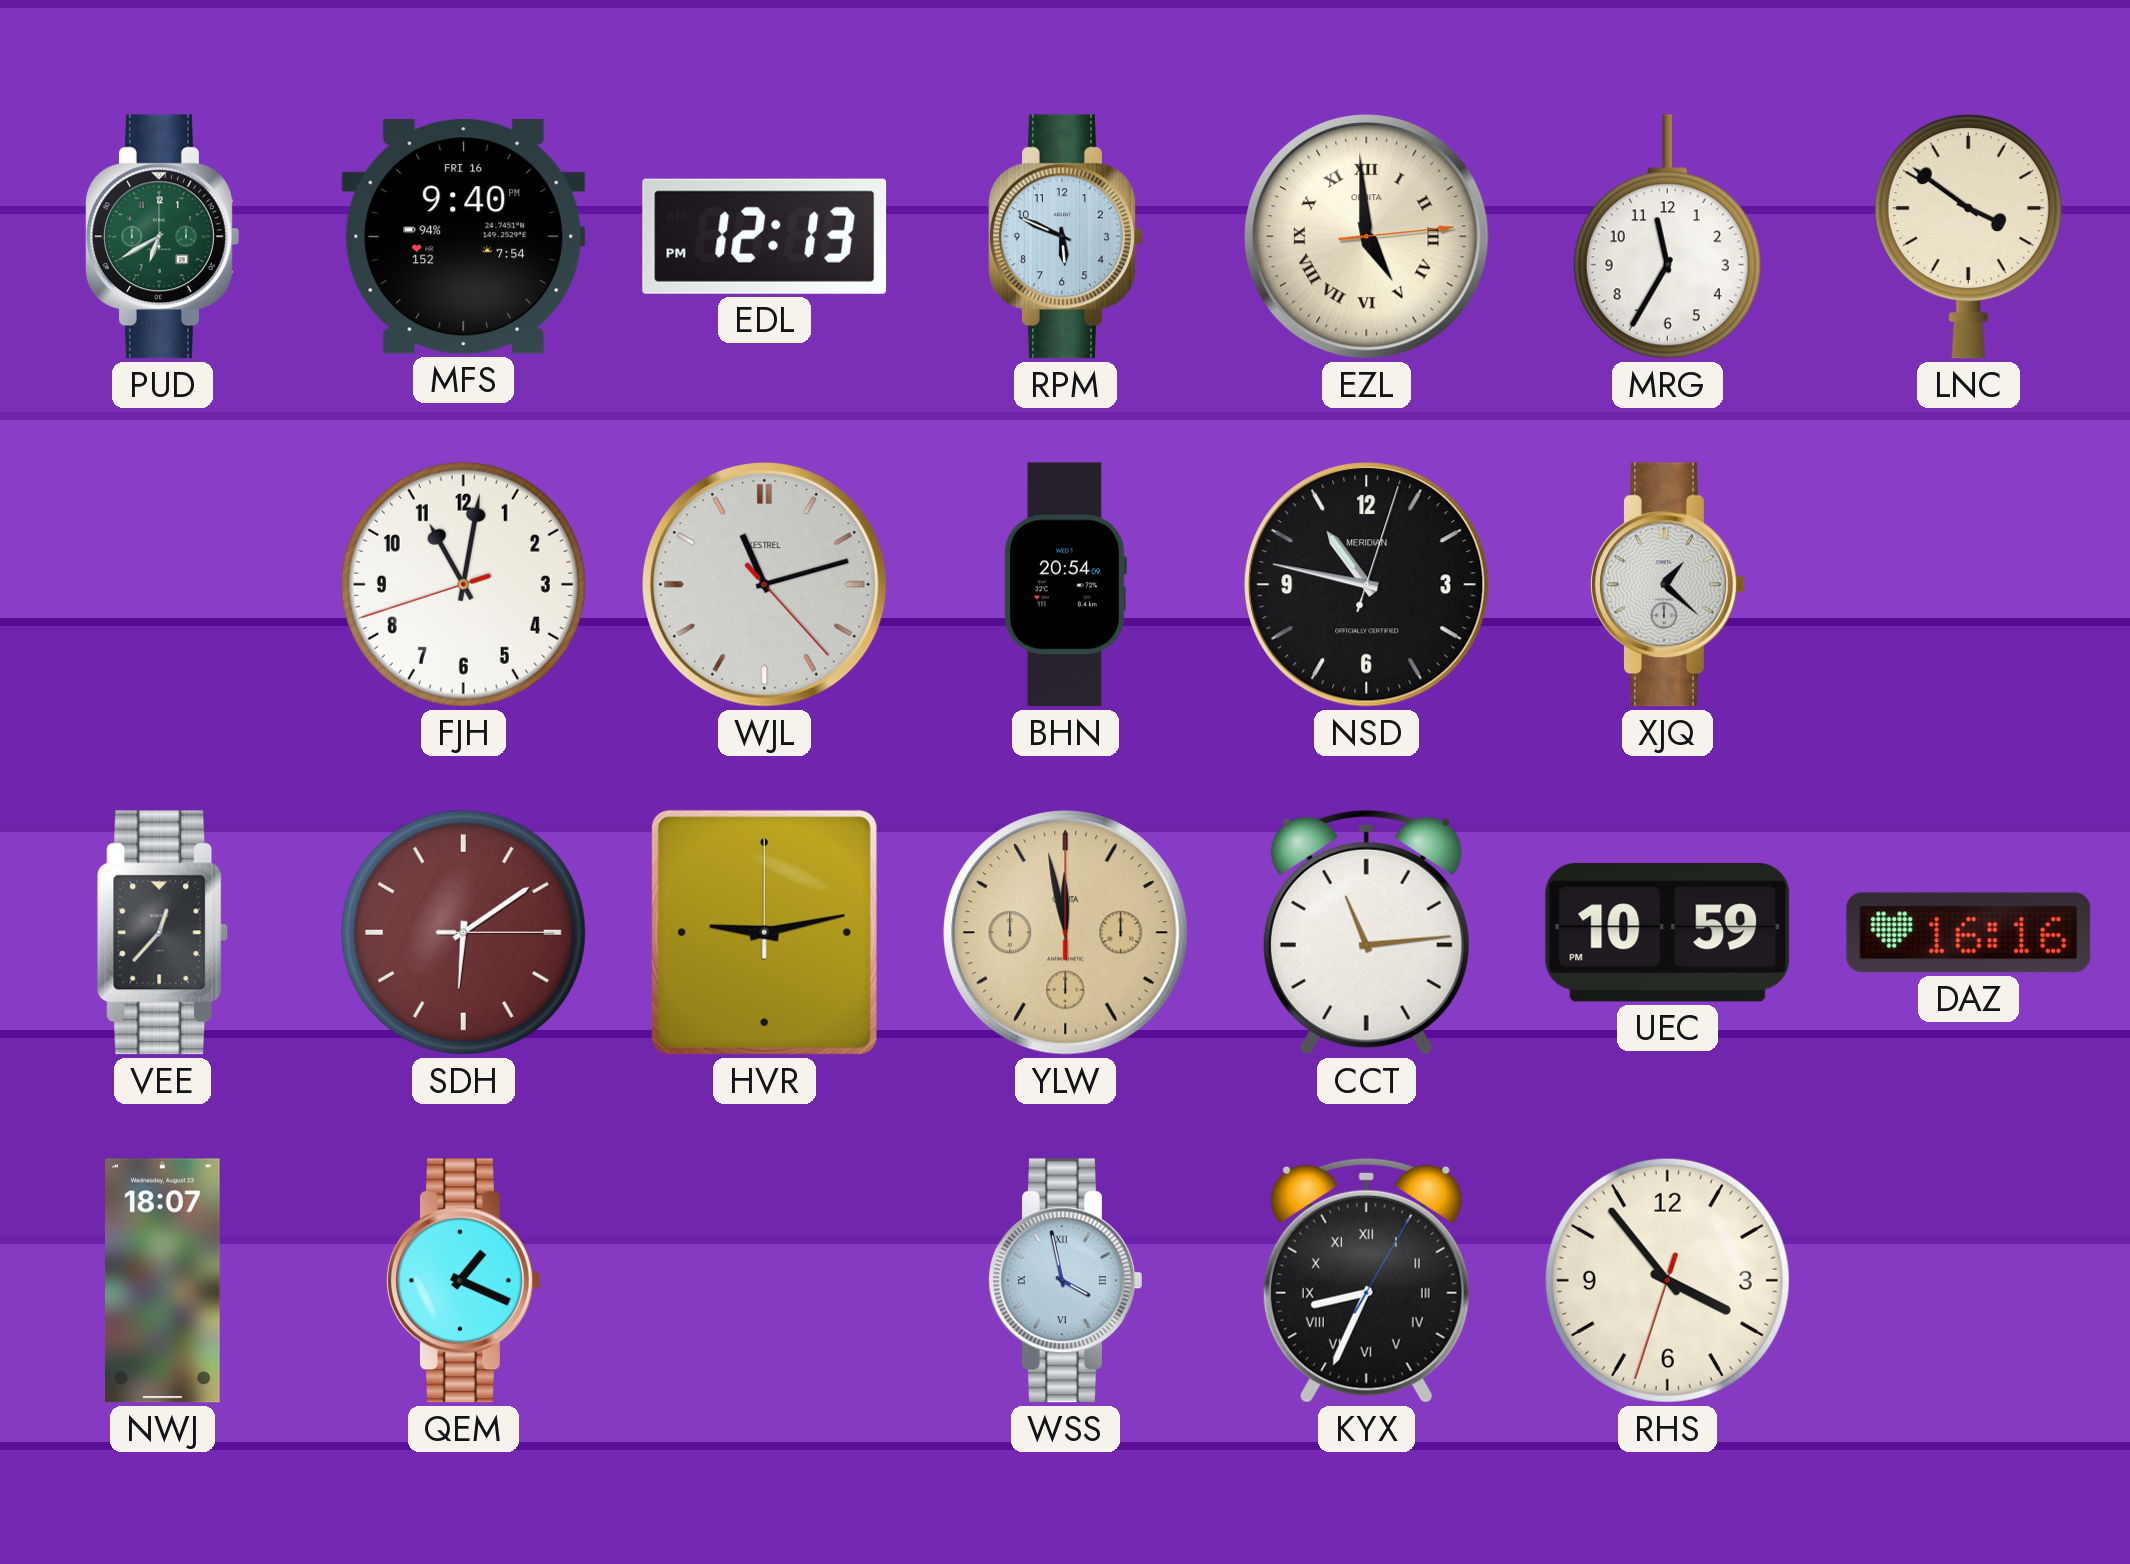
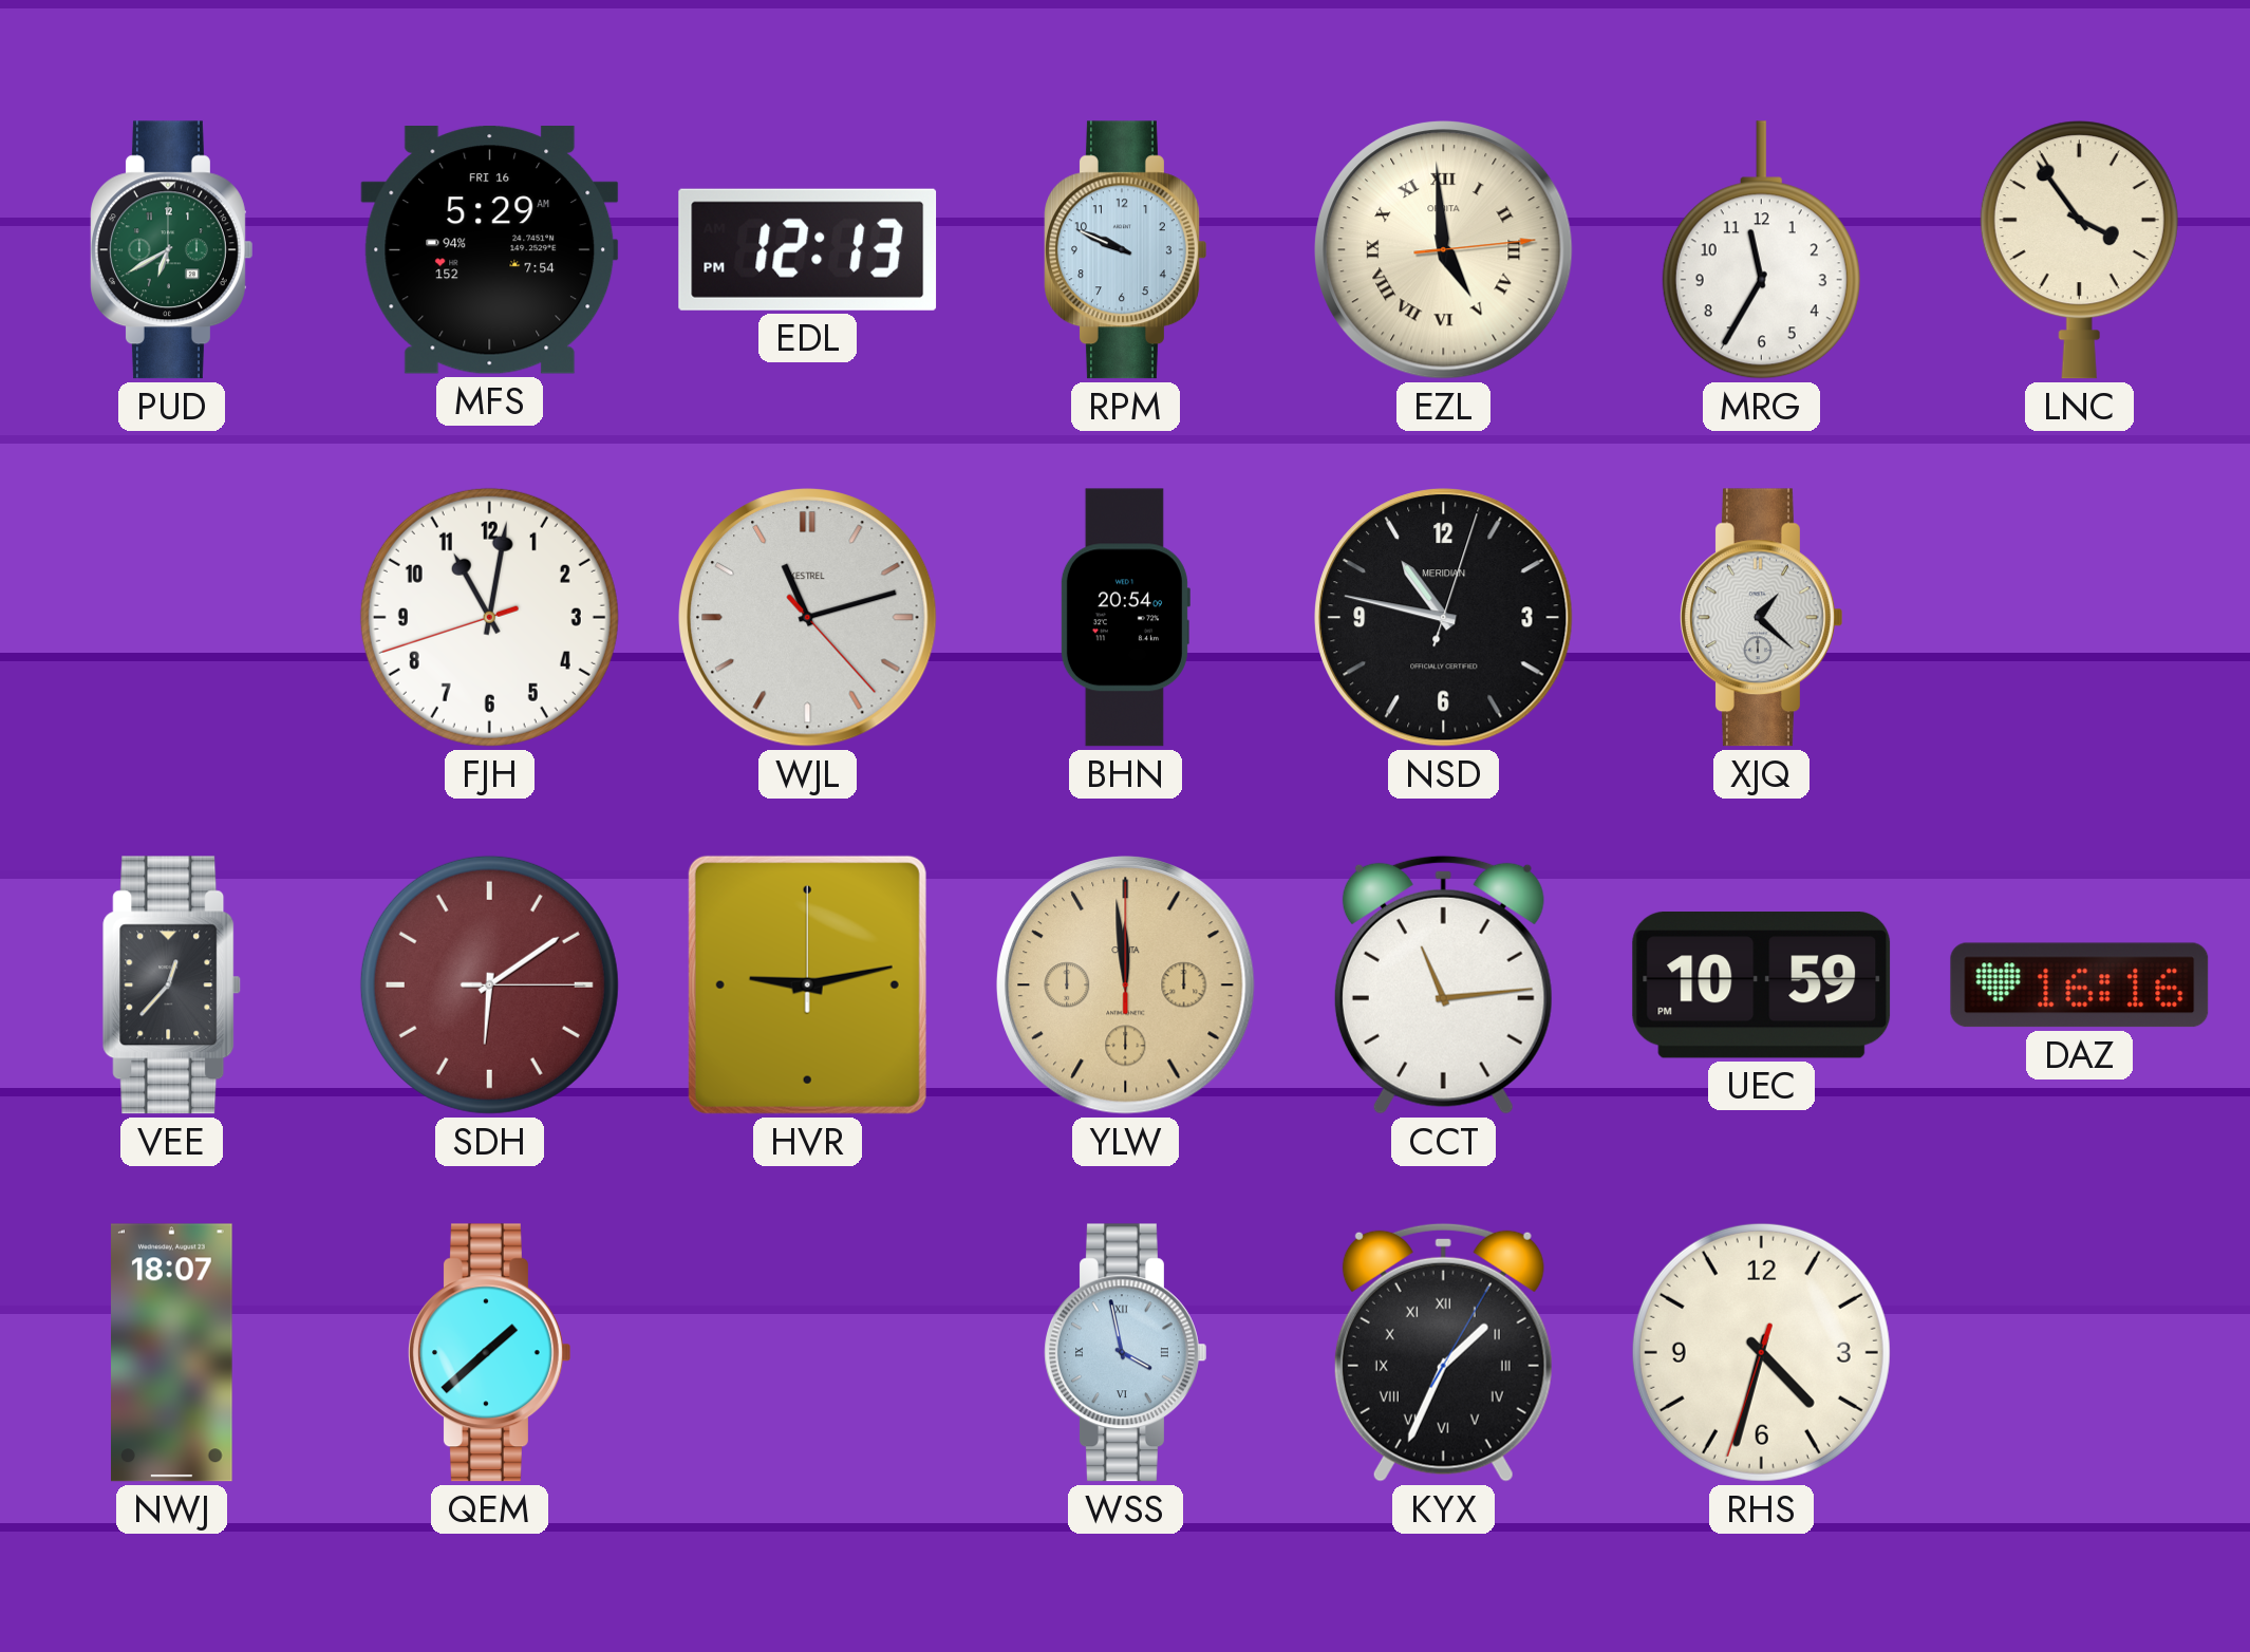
MFS: 9:40 -> 5:29 (490, 249)
RPM: 5:49 -> 9:49 (1126, 250)
LNC: 3:51 -> 3:54 (2079, 250)
YLW: 11:58 -> 11:59 (1126, 985)
QEM: 1:19 -> 1:38 (490, 1353)
KYX: 8:34 -> 1:34 (1443, 1352)
RHS: 3:53 -> 4:32 (1761, 1352)
